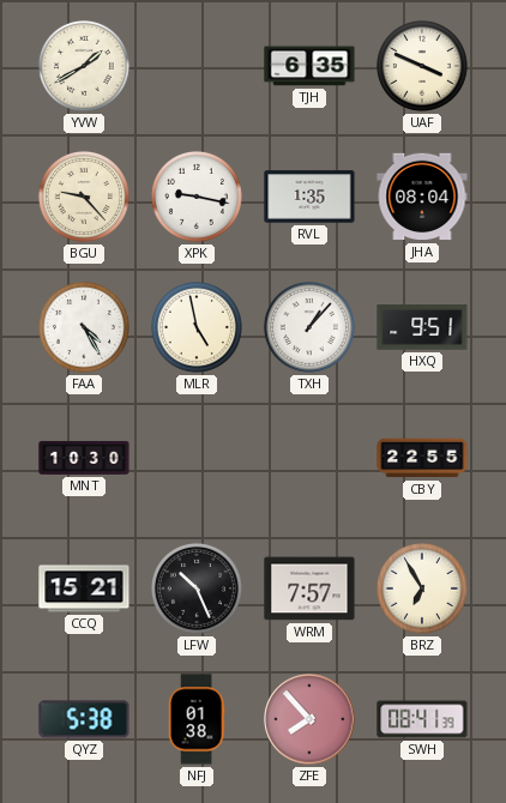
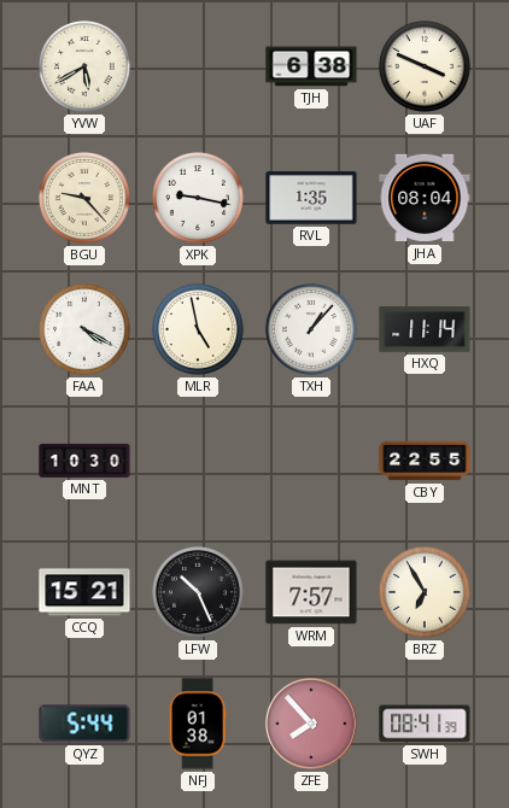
YVW: 1:40 -> 5:40 (84, 66)
TJH: 6:35 -> 6:38 (311, 66)
FAA: 4:25 -> 4:20 (84, 329)
HXQ: 9:51 -> 11:14 (425, 329)
QYZ: 5:38 -> 5:44 (84, 724)
